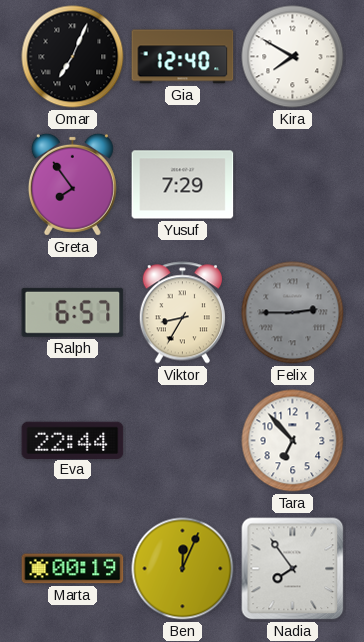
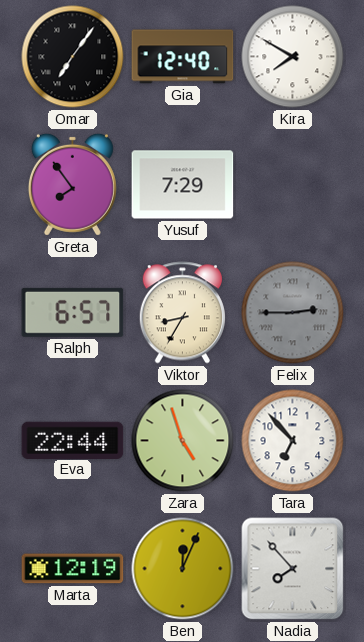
Omar: 7:04 -> 7:06 (73, 57)
Zara: none -> 4:57 (183, 441)
Marta: 00:19 -> 12:19 (73, 569)
Nadia: 7:54 -> 7:53 (293, 569)
